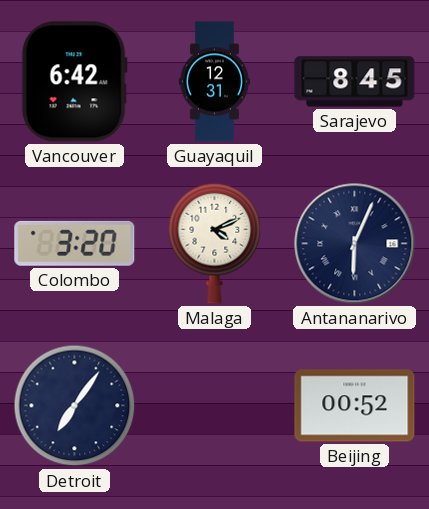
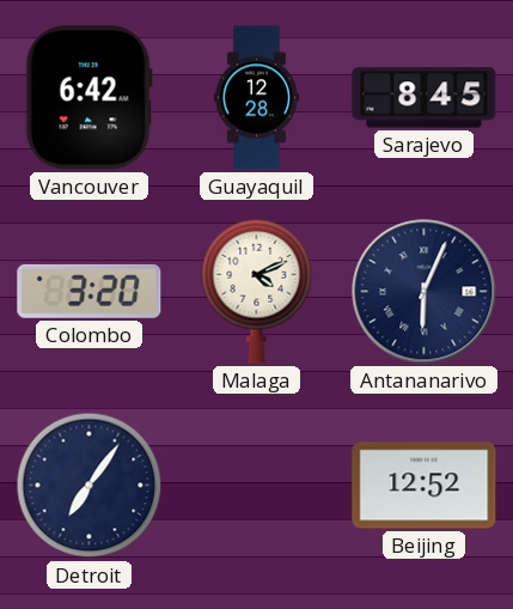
Guayaquil: 12:31 -> 12:28 (256, 98)
Beijing: 00:52 -> 12:52 (425, 486)
